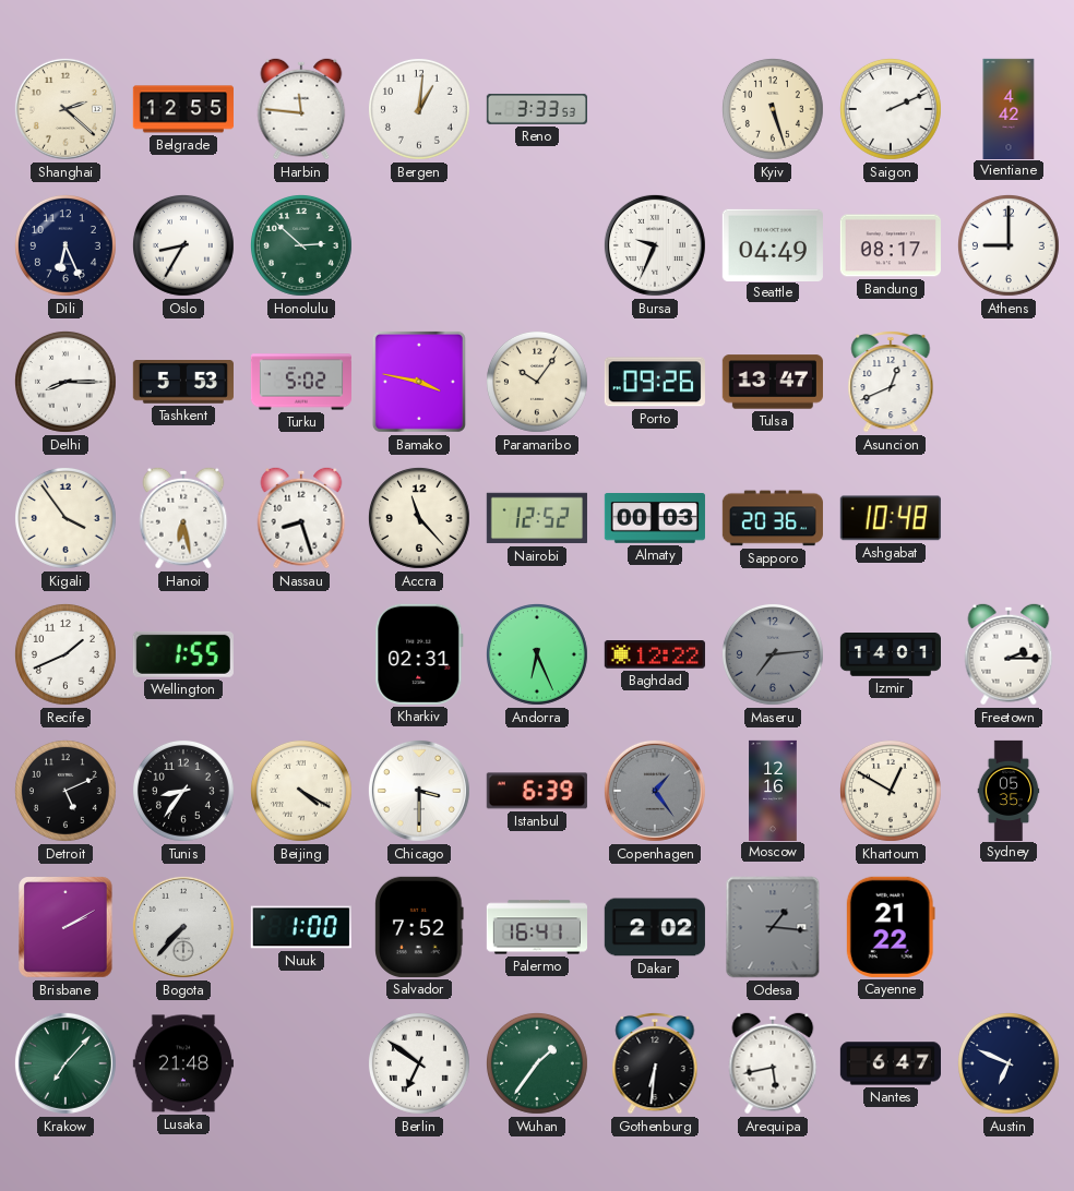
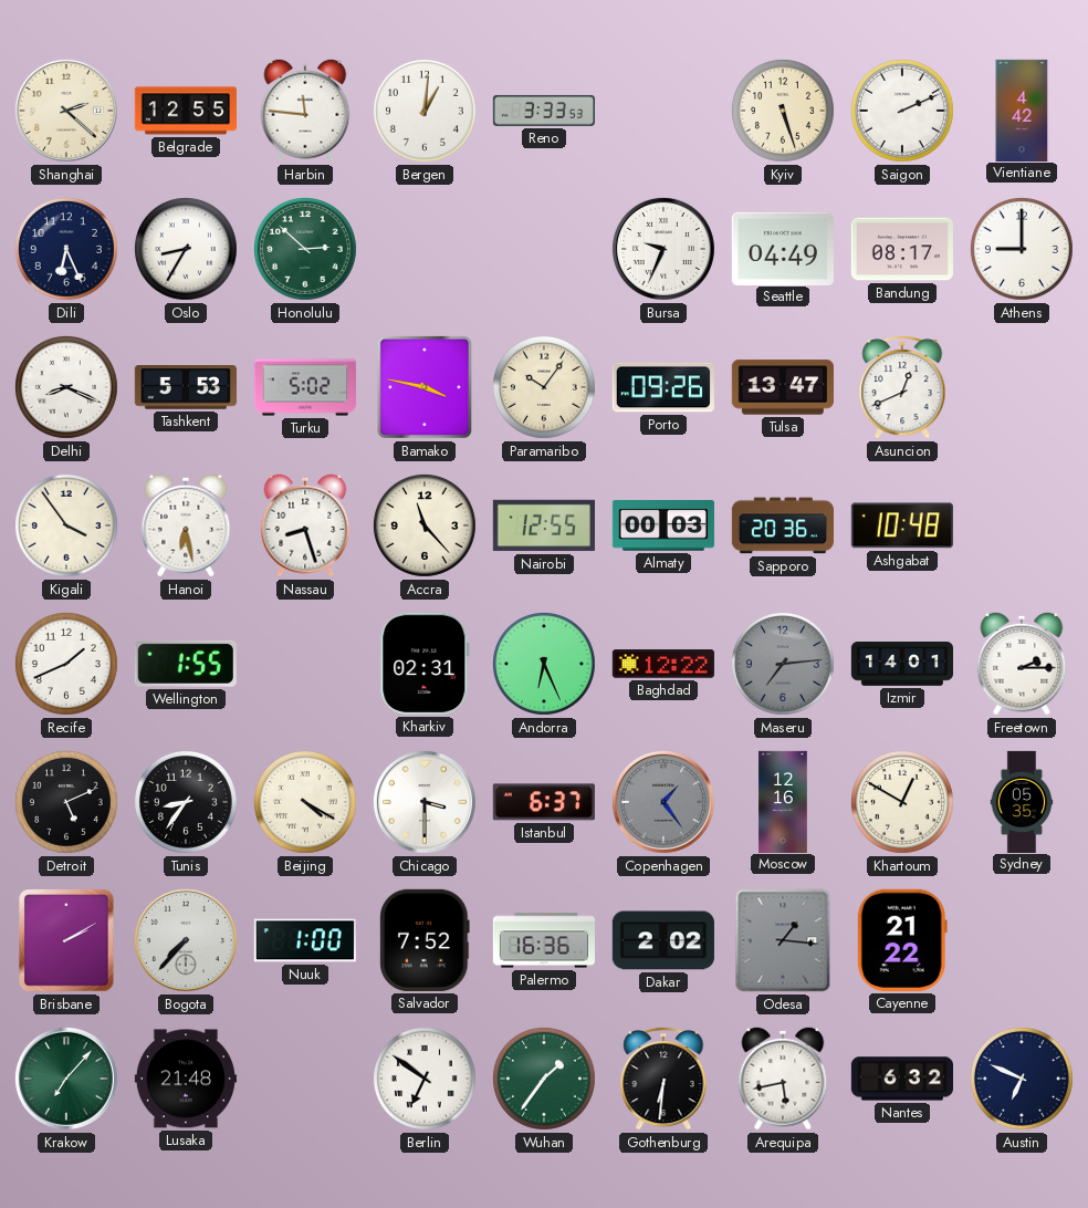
Delhi: 8:15 -> 8:19 (66, 387)
Nairobi: 12:52 -> 12:55 (544, 525)
Istanbul: 6:39 -> 6:37 (544, 802)
Palermo: 16:41 -> 16:36 (543, 940)
Nantes: 6:47 -> 6:32 (901, 1079)
